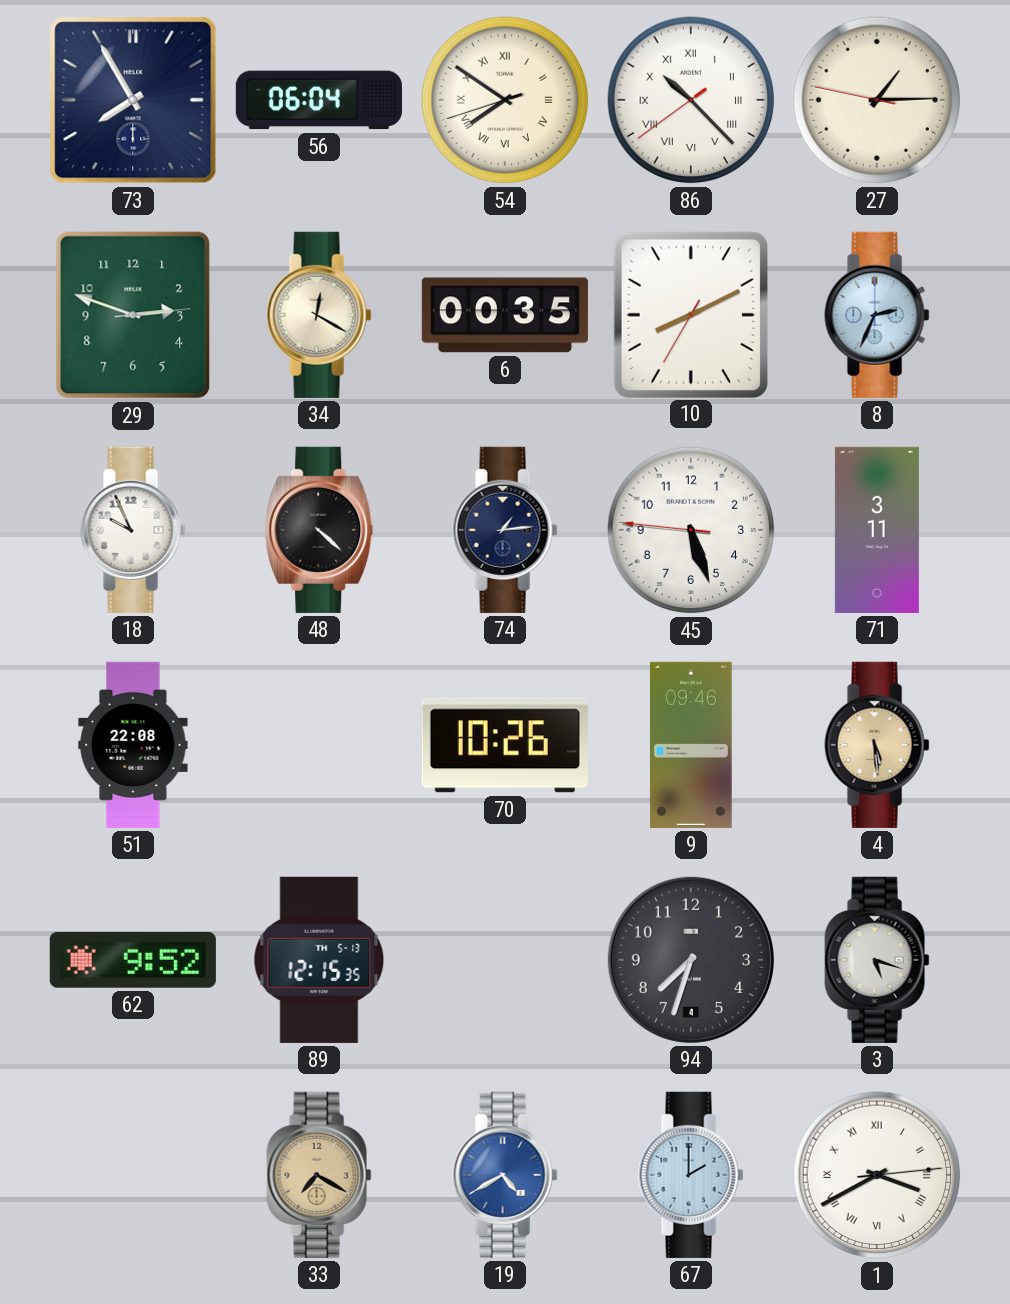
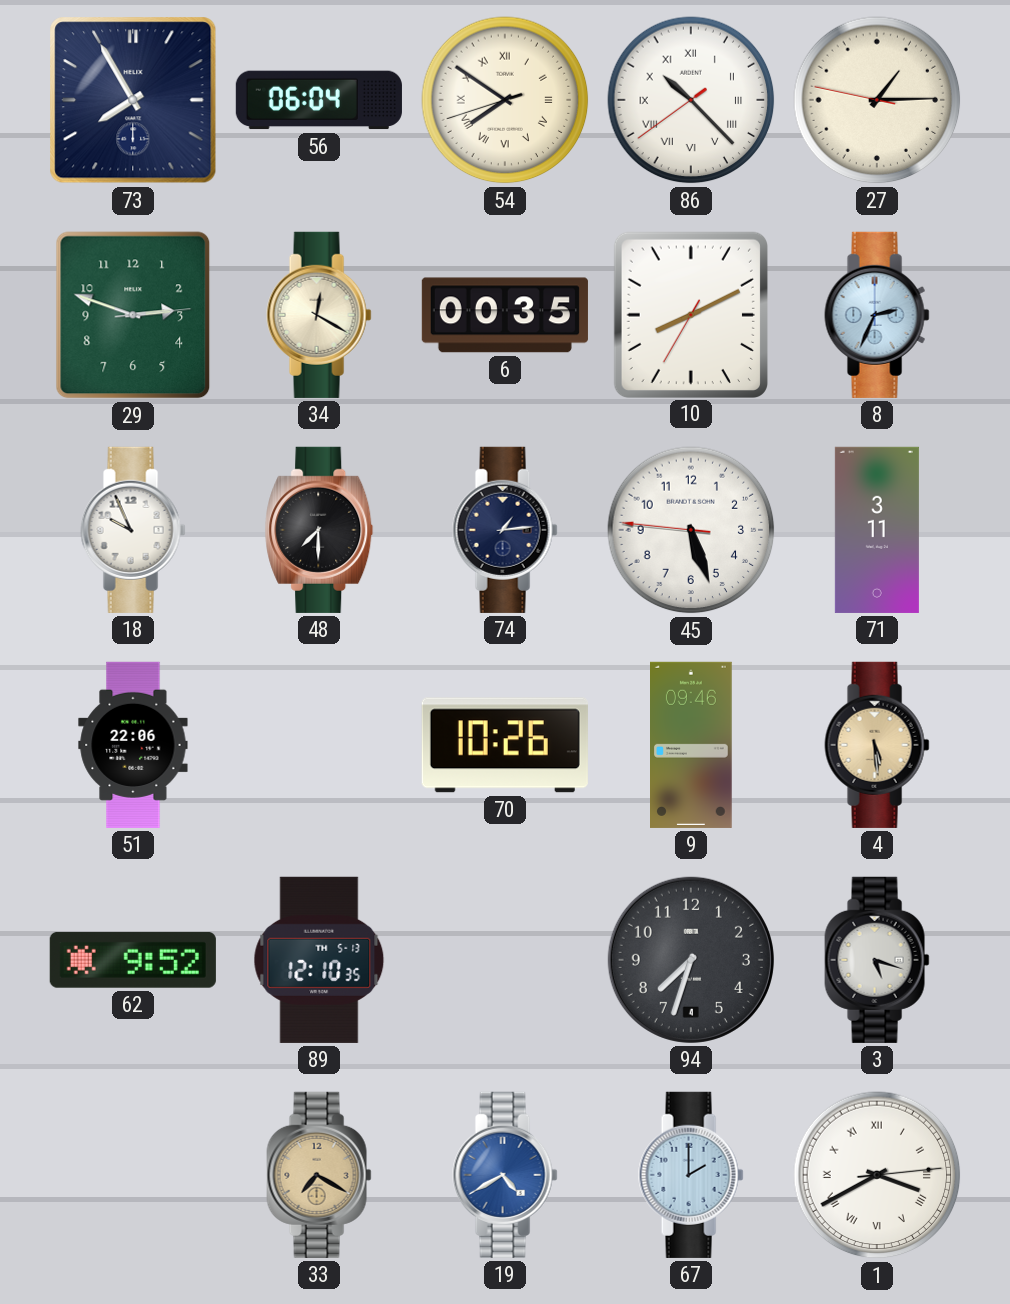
48: 4:22 -> 7:30 (319, 530)
51: 22:08 -> 22:06 (133, 745)
89: 12:15 -> 12:10 (319, 960)
